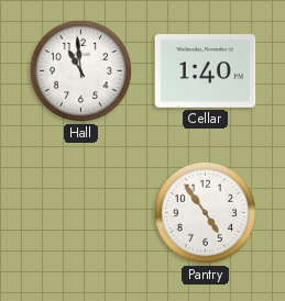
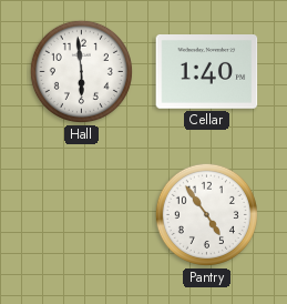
Hall: 10:59 -> 5:59 (81, 71)
